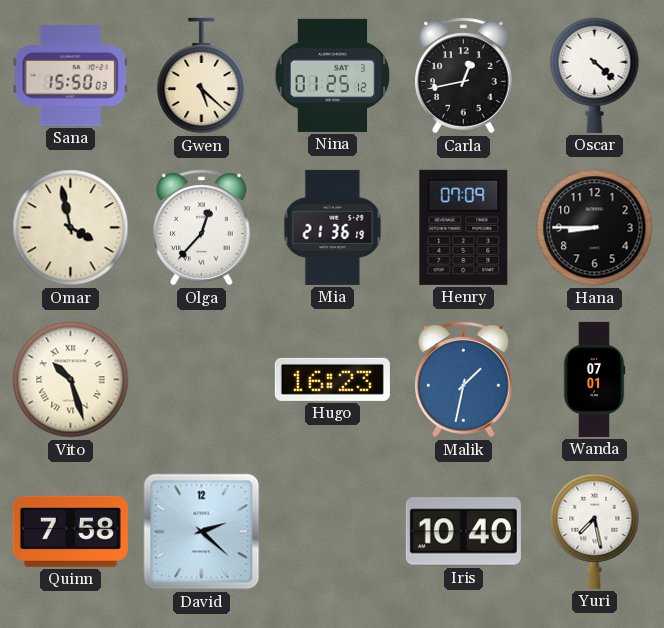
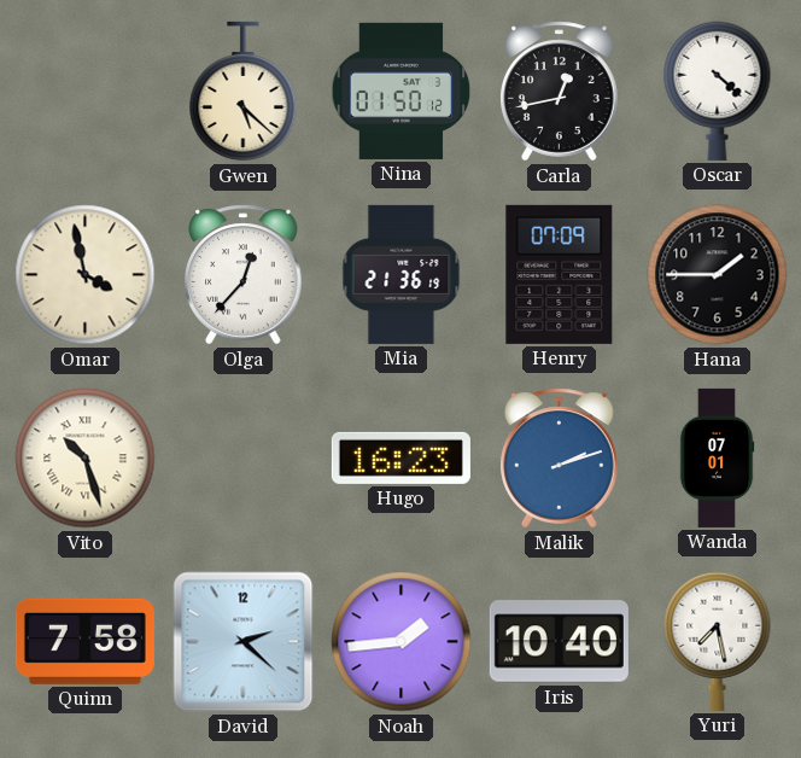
Sana: 15:50 -> none (70, 75)
Nina: 01:25 -> 01:50 (402, 91)
Hana: 8:45 -> 1:45 (718, 275)
Malik: 1:32 -> 2:12 (560, 459)
Noah: none -> 1:44 (402, 642)
